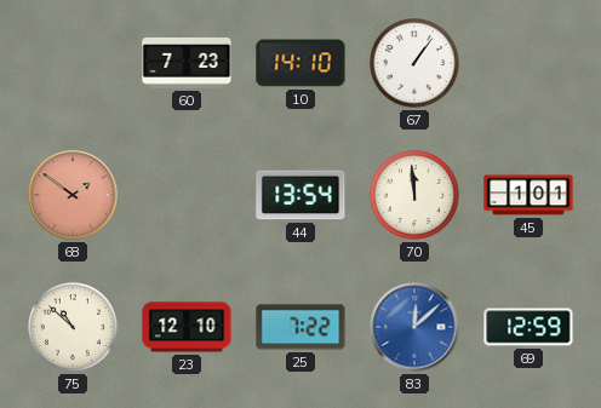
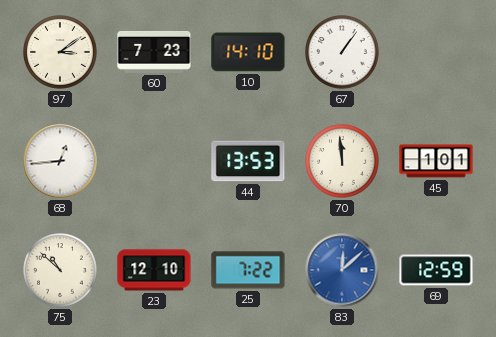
97: none -> 3:09 (60, 52)
68: 1:51 -> 12:44 (60, 161)
68 dial: salmon -> white (60, 161)
44: 13:54 -> 13:53 (248, 161)
